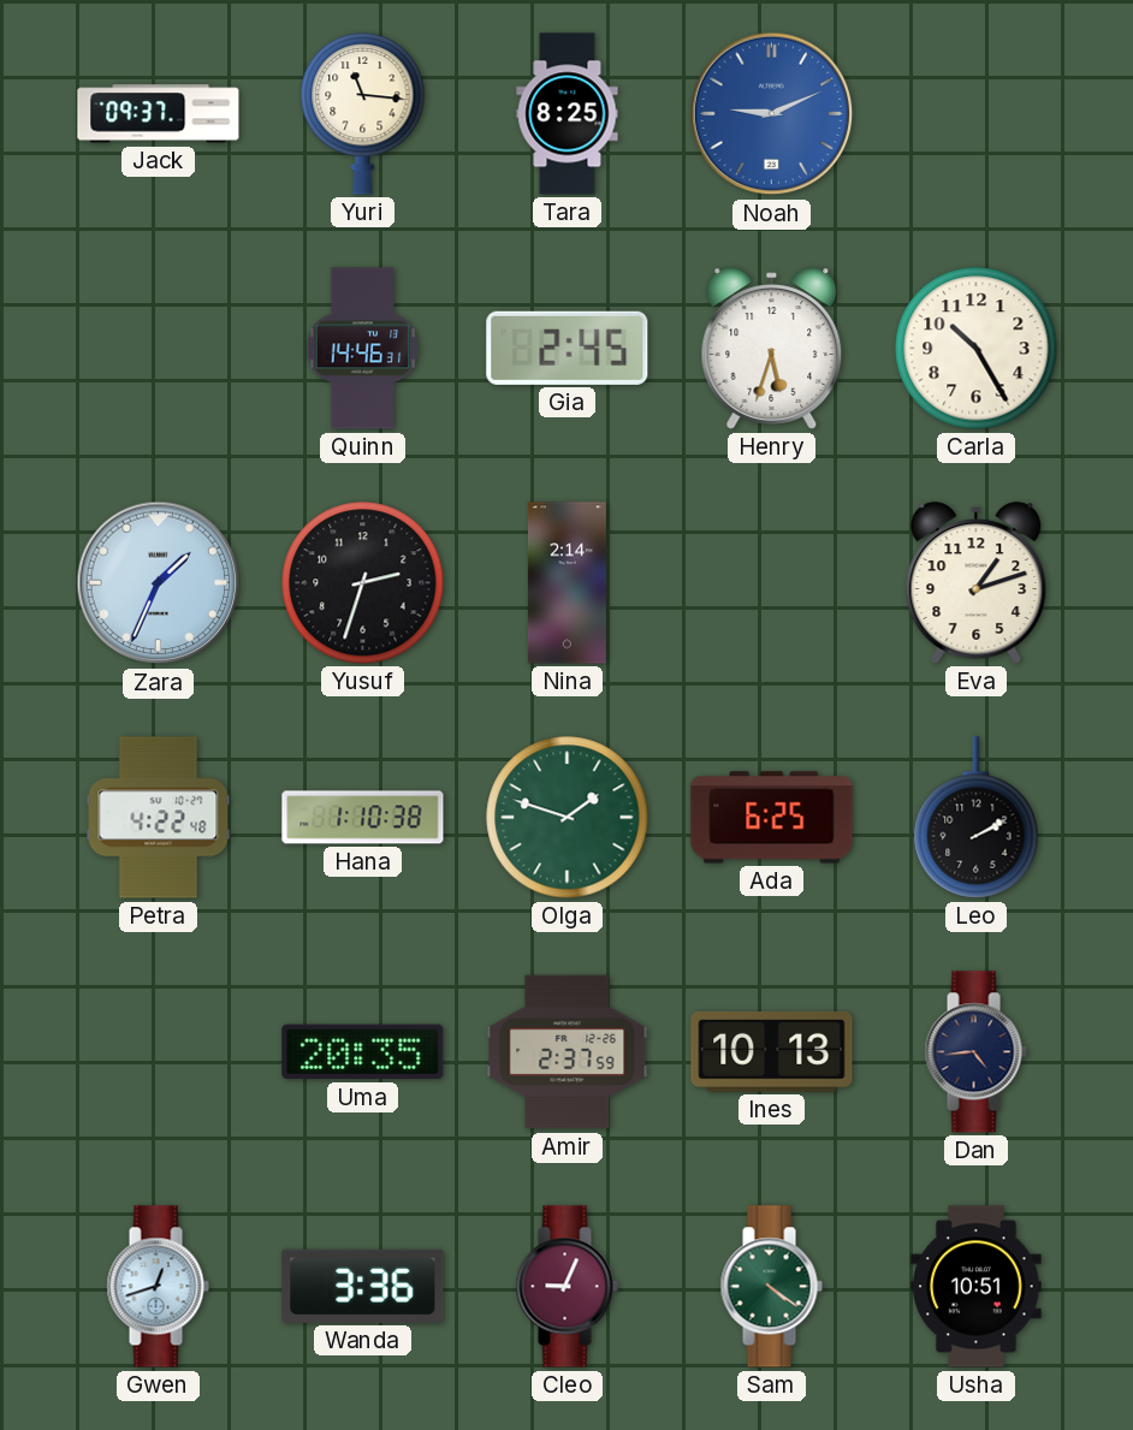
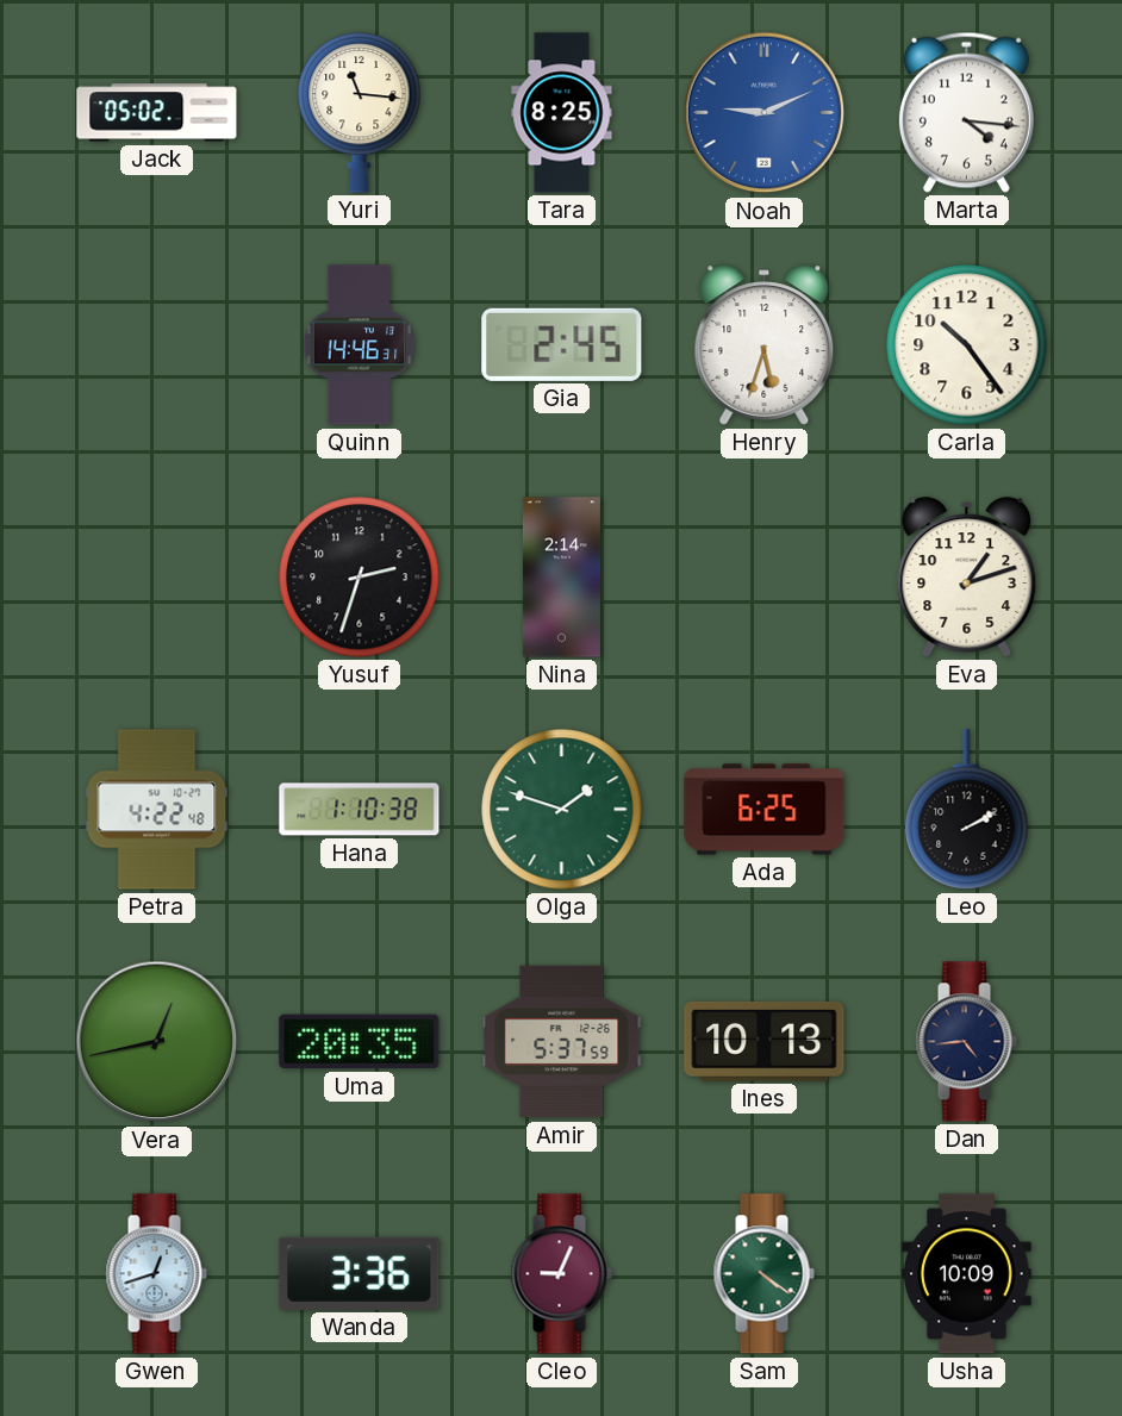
Jack: 09:37 -> 05:02 (157, 113)
Marta: none -> 4:16 (966, 112)
Carla: 10:25 -> 10:24 (967, 345)
Zara: 1:34 -> none (159, 583)
Vera: none -> 12:43 (157, 1042)
Amir: 2:37 -> 5:37 (562, 1042)
Usha: 10:51 -> 10:09 (967, 1274)
